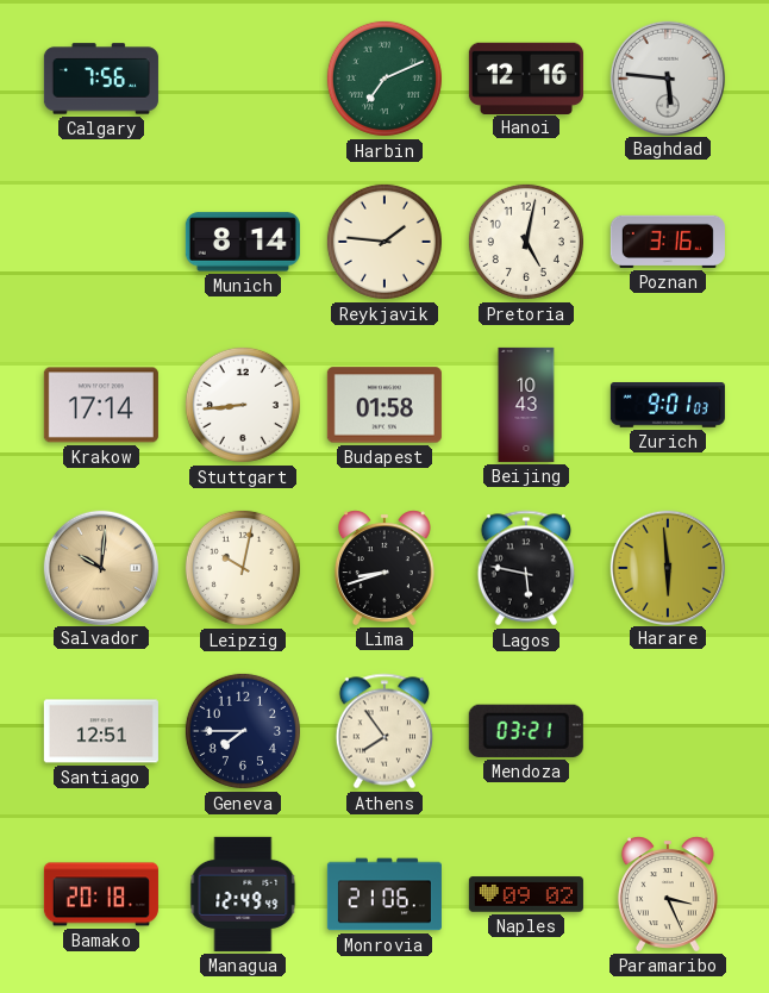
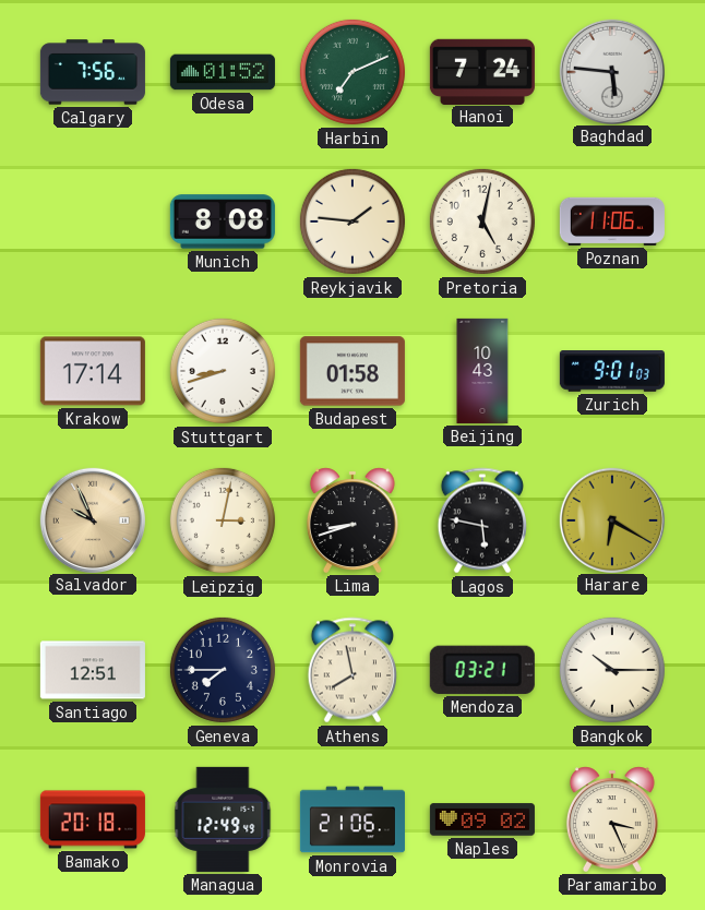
Odesa: none -> 01:52 (223, 72)
Hanoi: 12:16 -> 7:24 (482, 71)
Munich: 8:14 -> 8:08 (223, 221)
Poznan: 3:16 -> 11:06 (612, 221)
Stuttgart: 8:44 -> 8:42 (223, 371)
Salvador: 10:01 -> 9:56 (92, 519)
Leipzig: 10:02 -> 3:02 (223, 520)
Harare: 5:59 -> 6:20 (611, 519)
Athens: 7:54 -> 7:58 (351, 670)
Bangkok: none -> 10:15 (612, 670)
